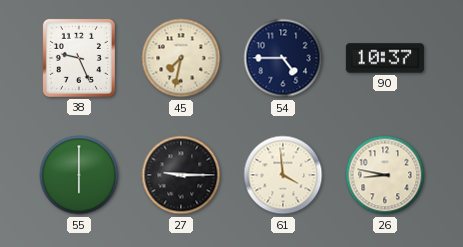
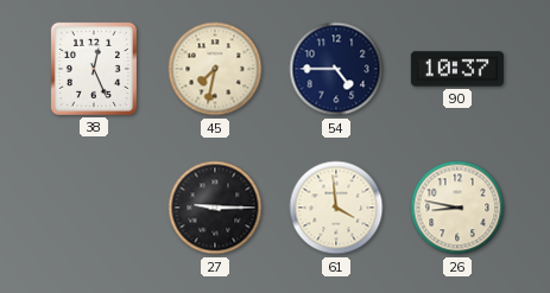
38: 9:26 -> 12:26 (94, 69)
55: 6:00 -> none (79, 175)
